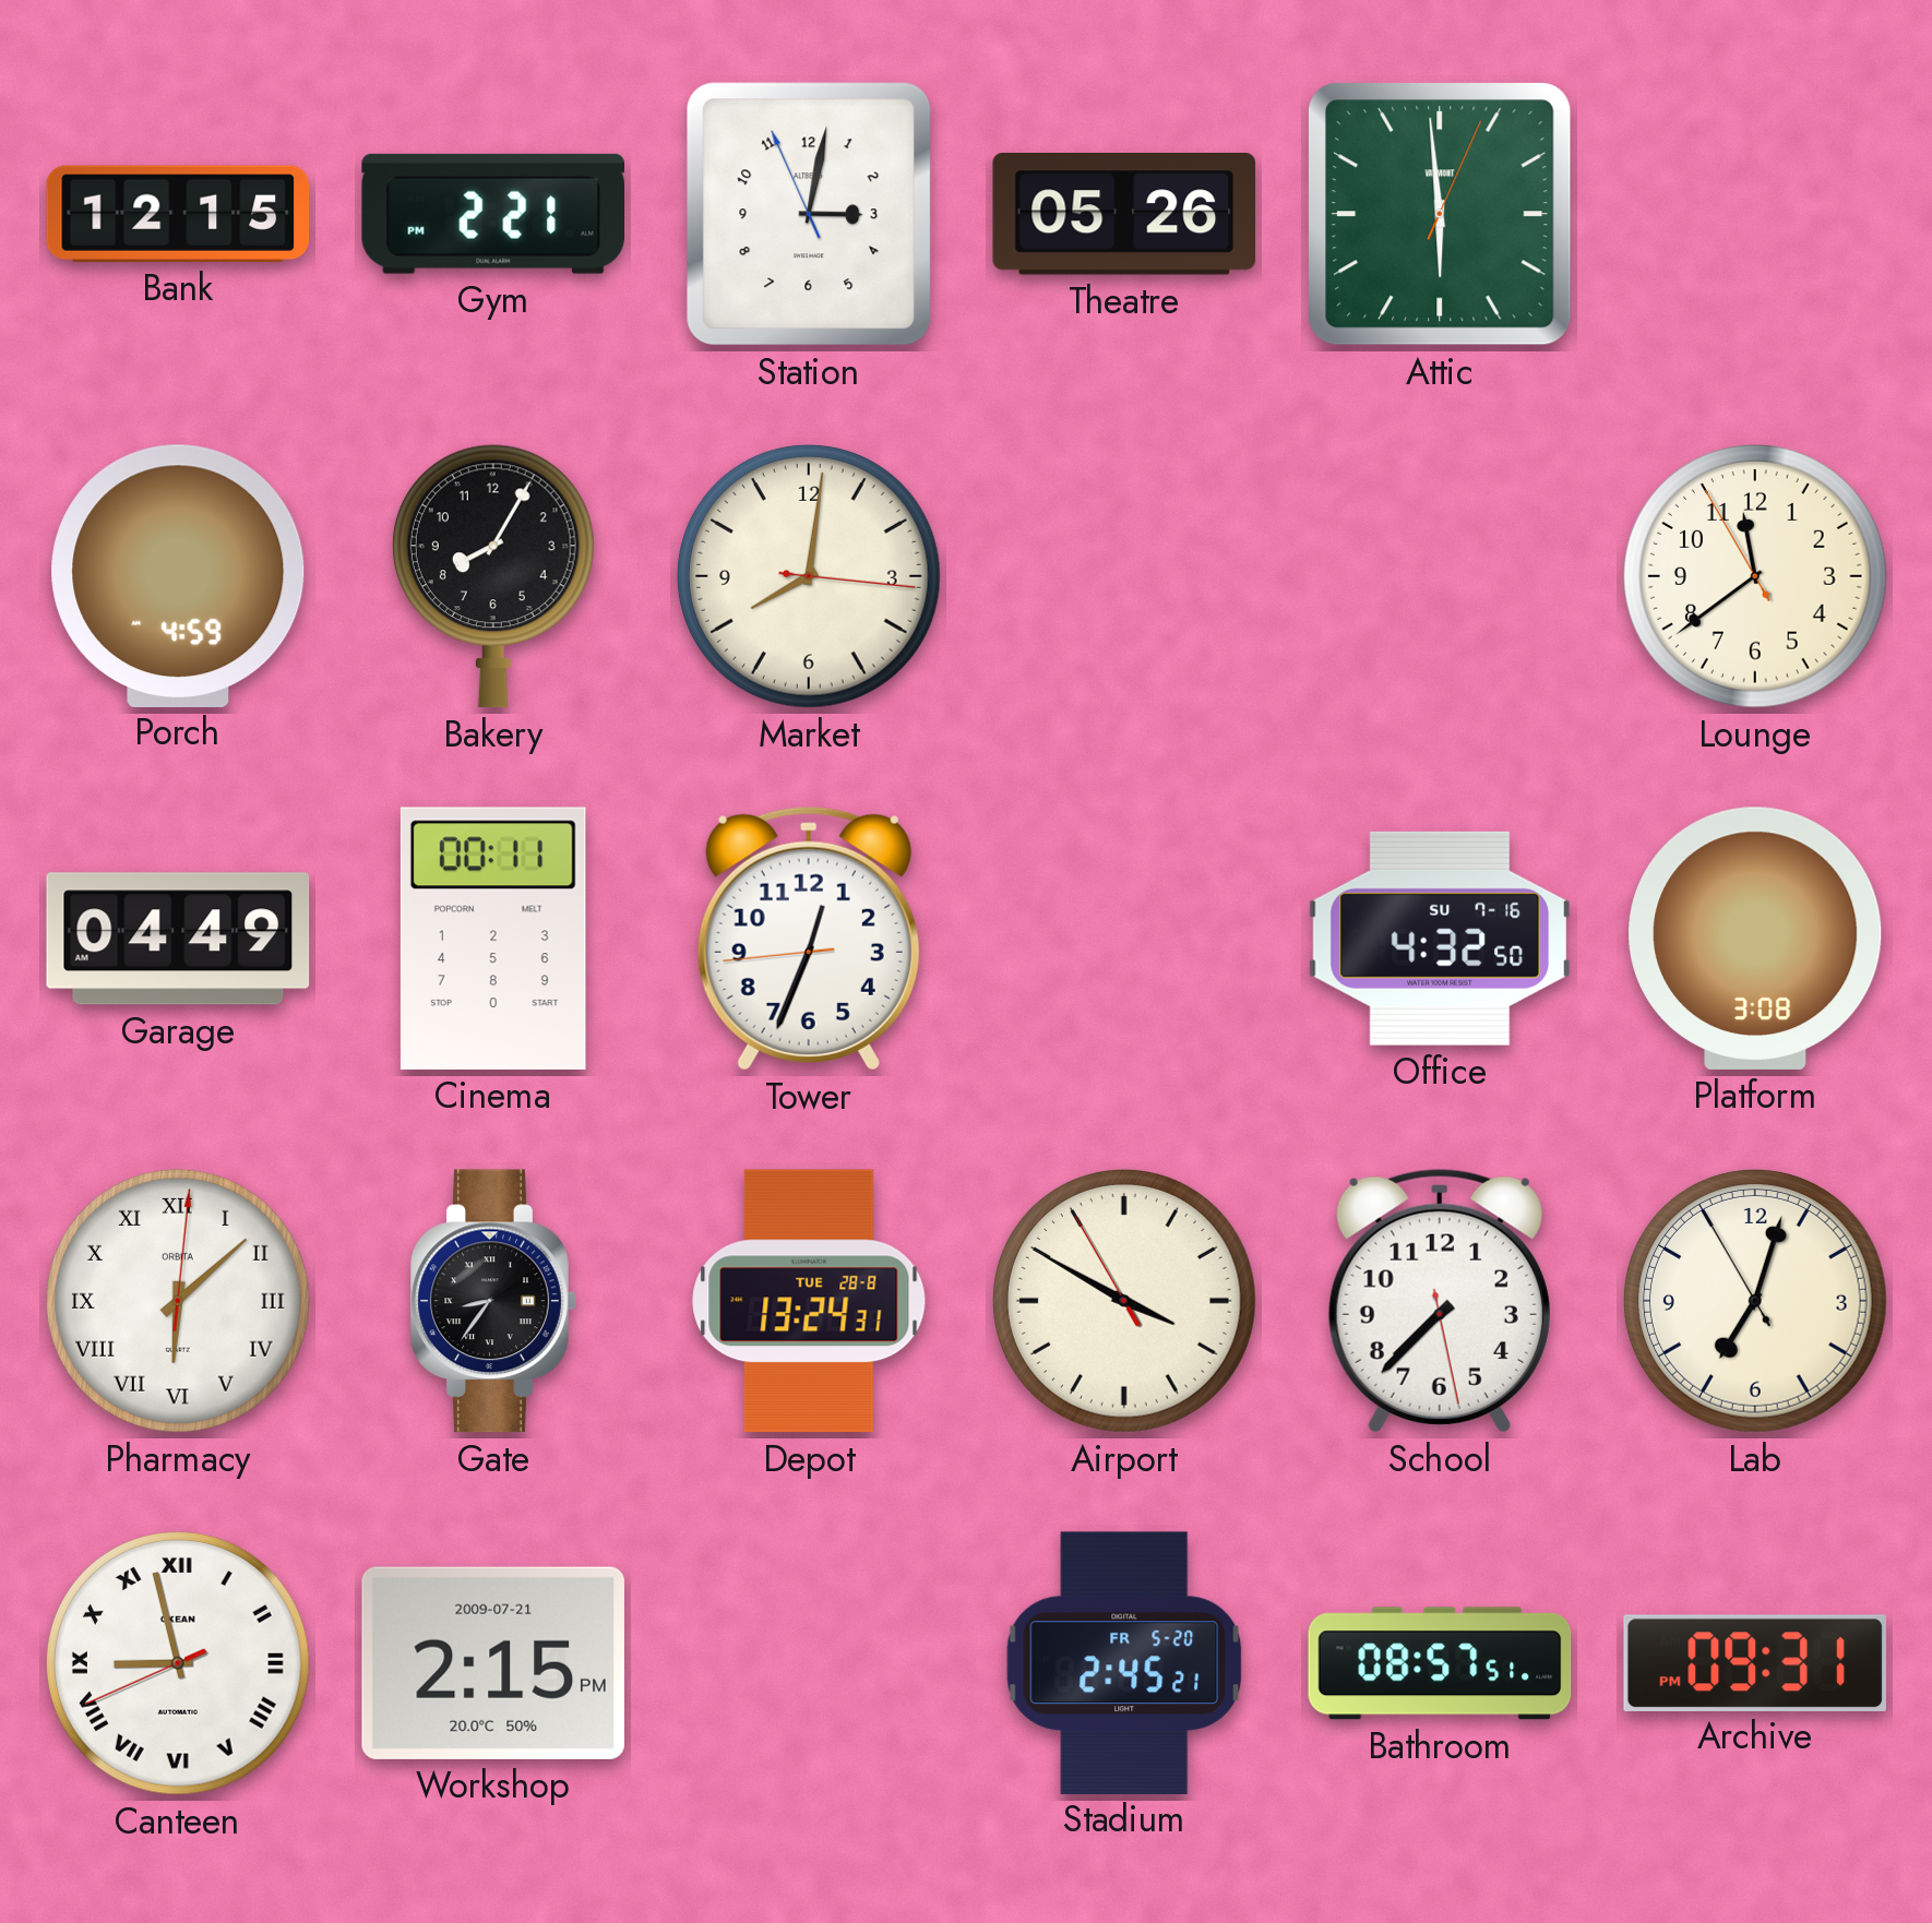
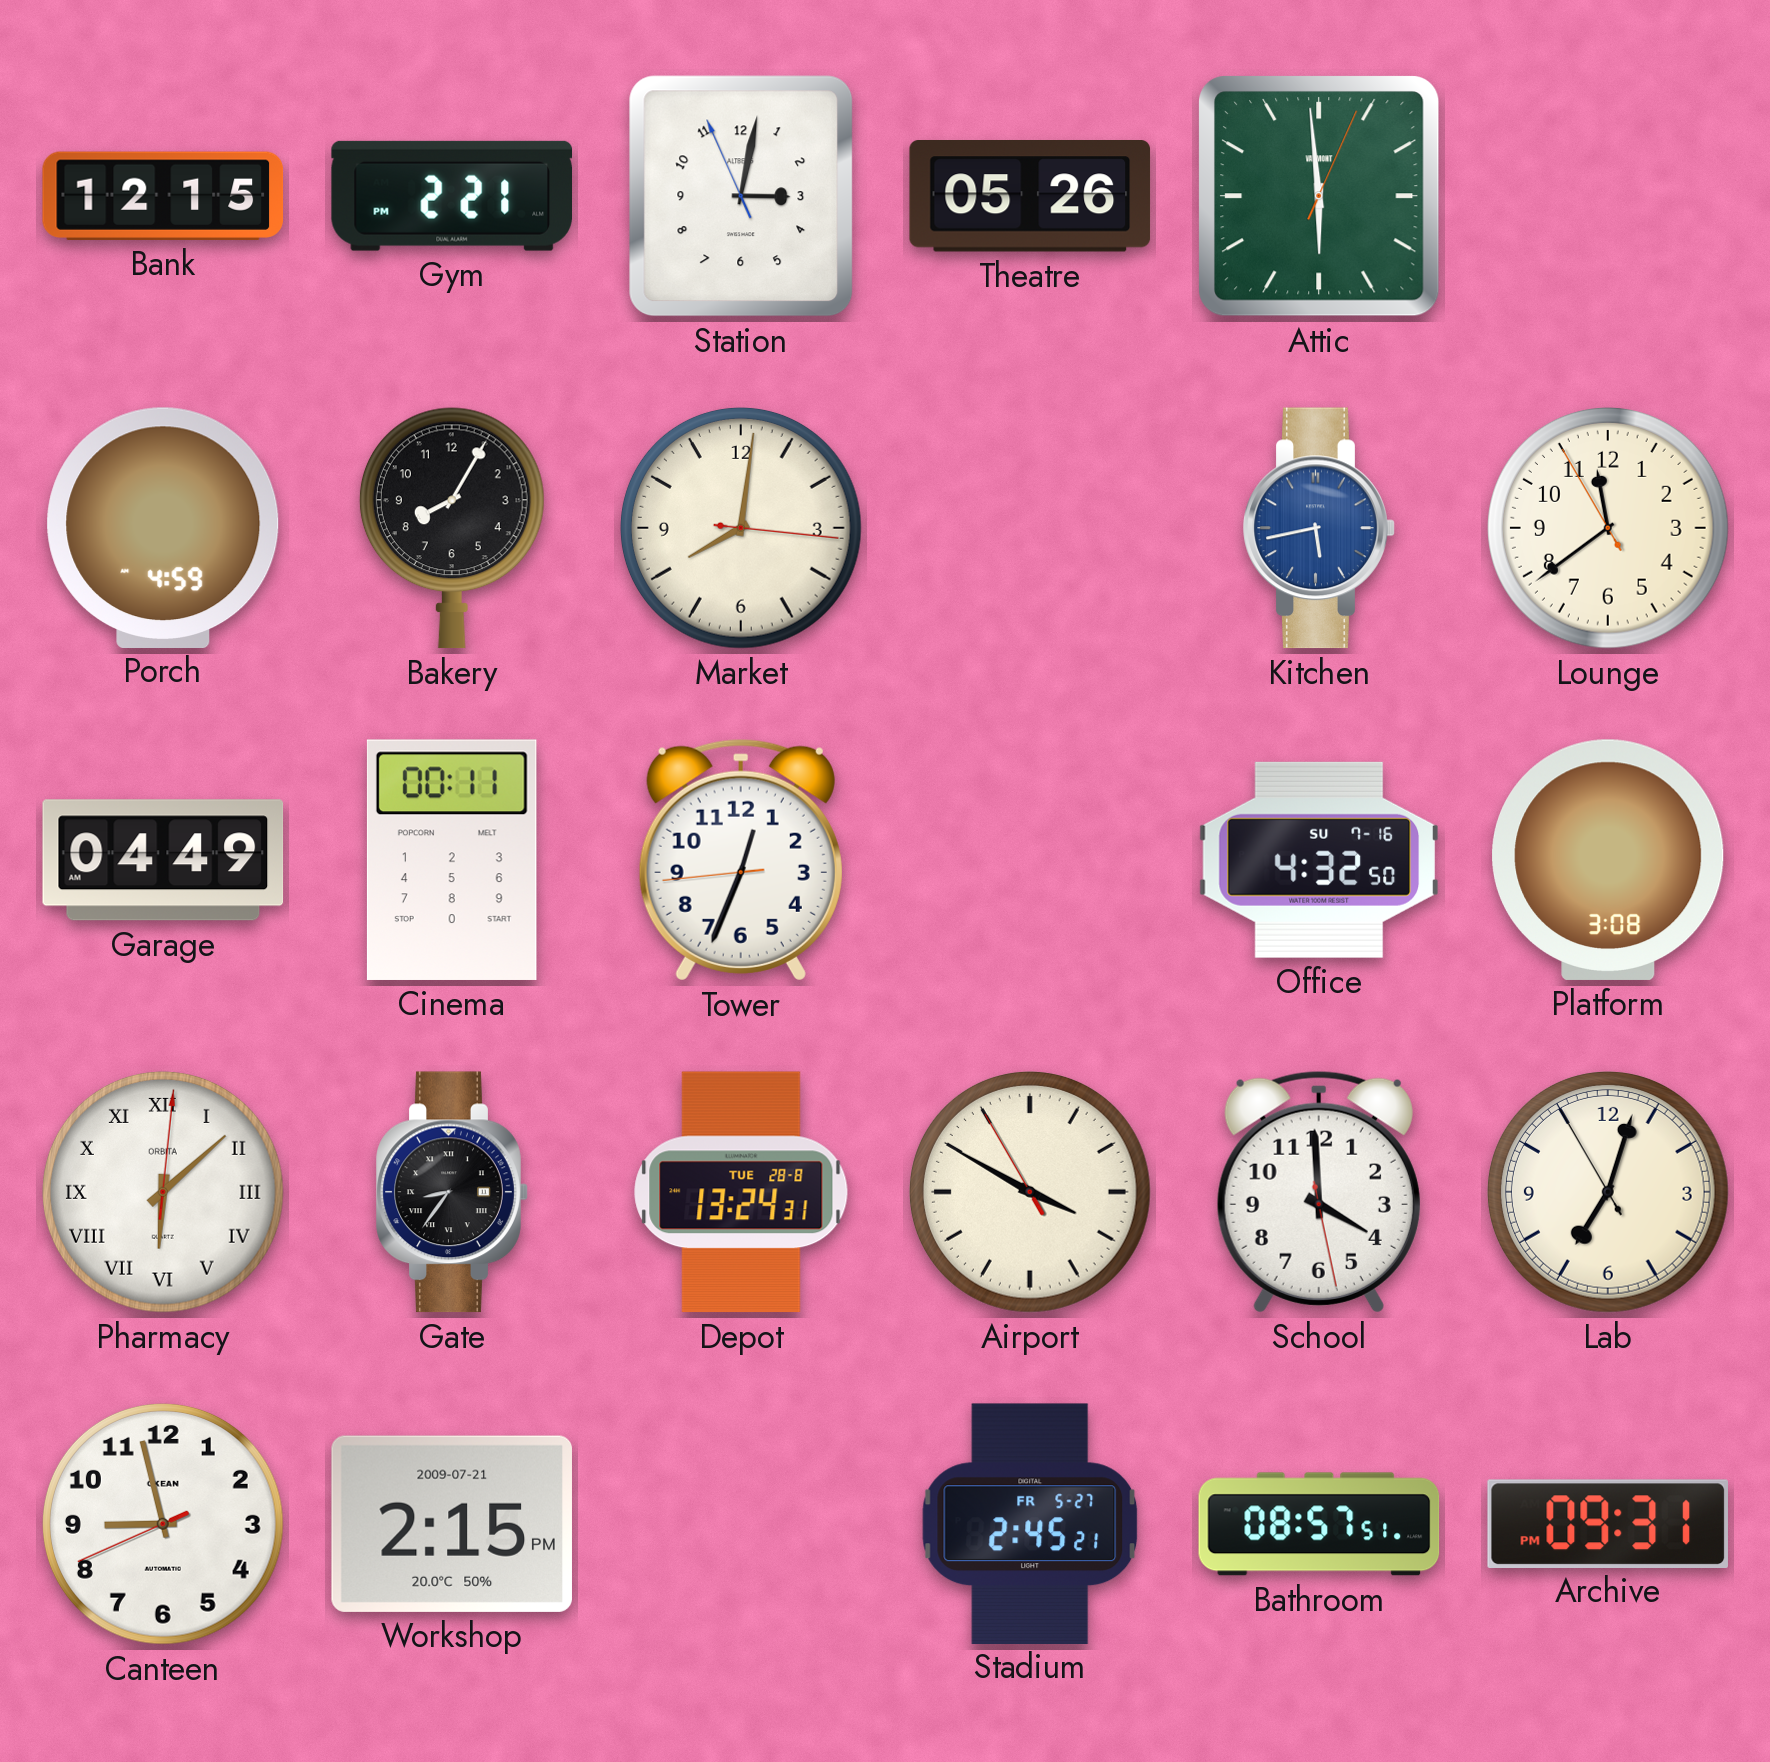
Kitchen: none -> 5:43 (1319, 528)
School: 7:37 -> 3:59 (1319, 1192)
Canteen numerals: Roman -> Arabic (163, 1524)
Stadium date: FR 5-20 -> FR 5-27 (1030, 1523)
